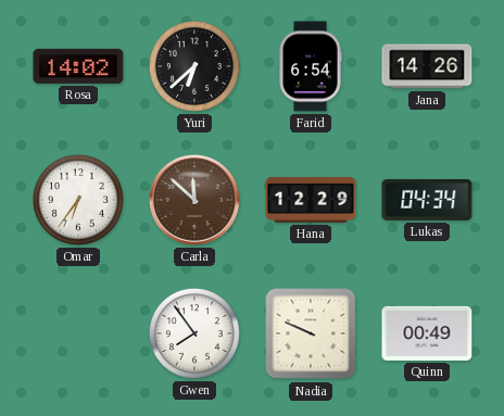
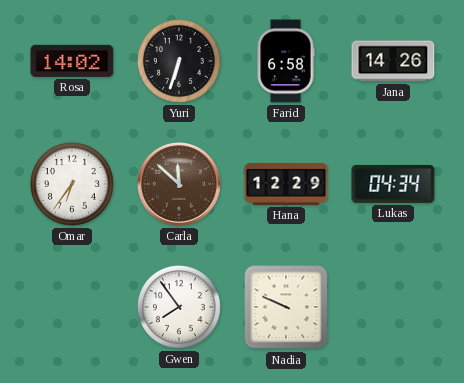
Yuri: 6:38 -> 6:33 (179, 61)
Farid: 6:54 -> 6:58 (286, 61)
Quinn: 00:49 -> none (427, 333)
